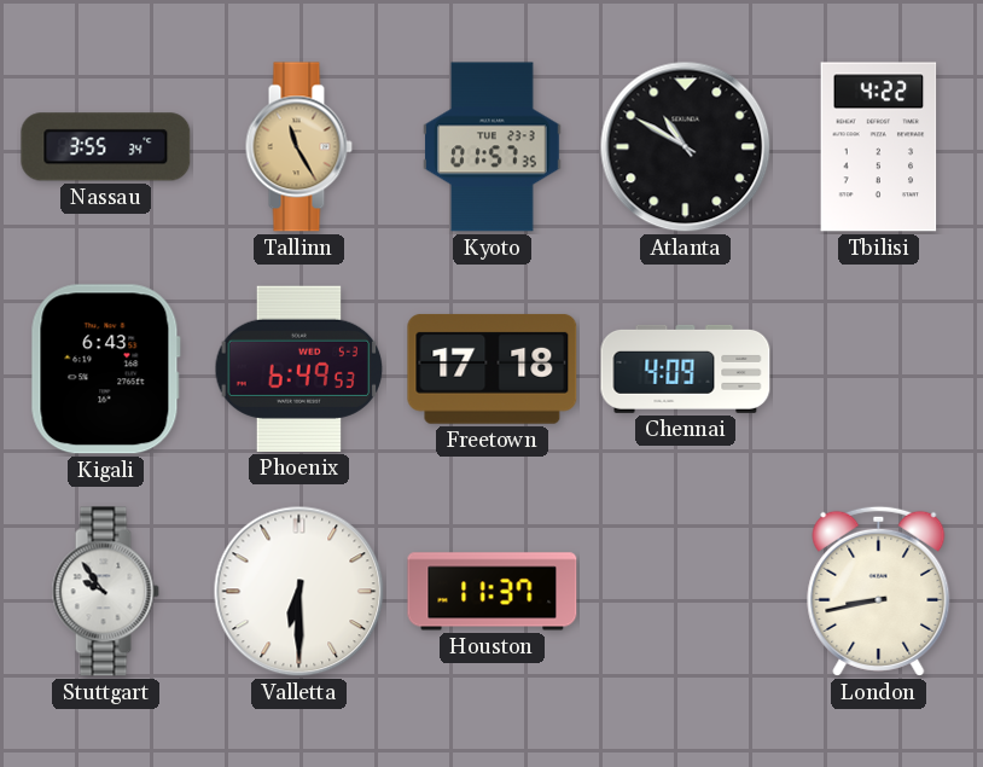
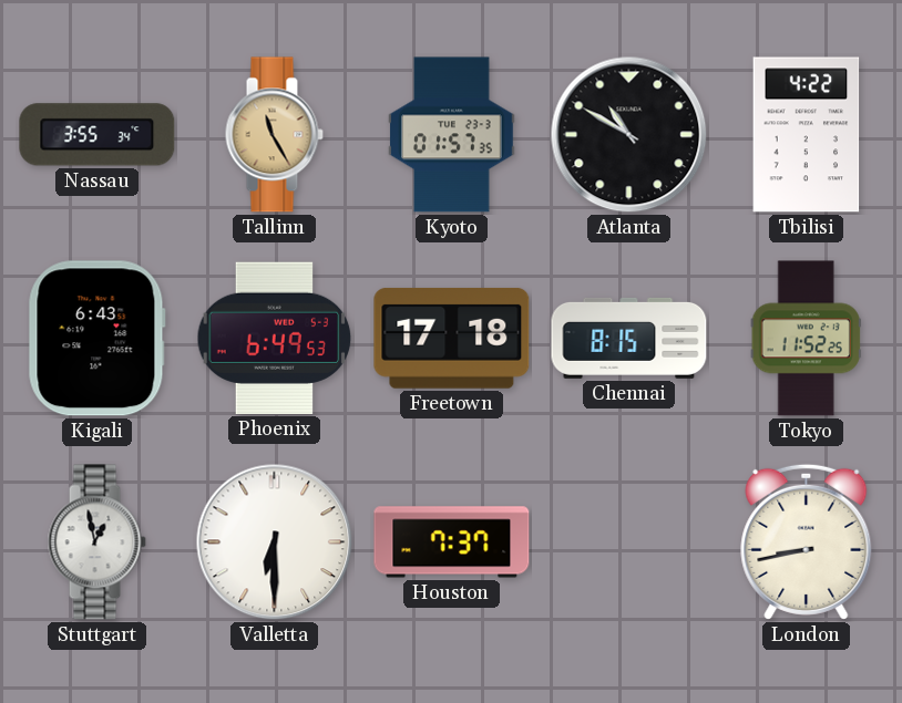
Chennai: 4:09 -> 8:15 (629, 338)
Tokyo: none -> 11:52 (806, 339)
Stuttgart: 9:54 -> 12:58 (96, 542)
Houston: 11:37 -> 7:37 (452, 542)
